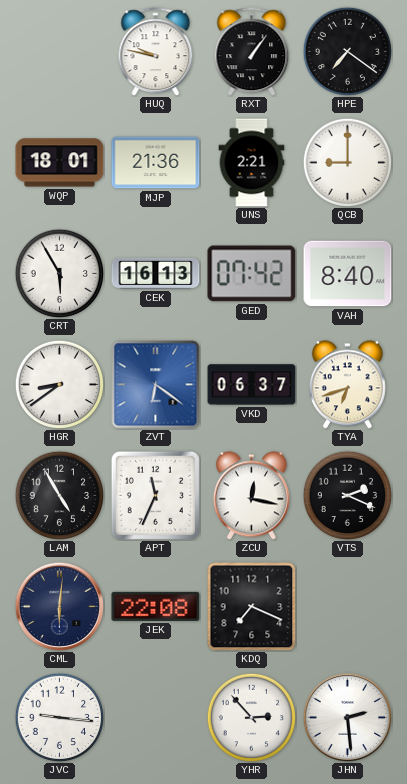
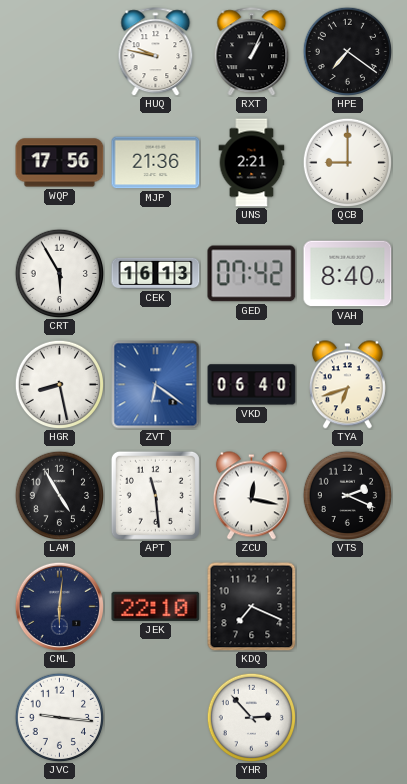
RXT: 1:06 -> 1:04 (252, 52)
WQP: 18:01 -> 17:56 (60, 163)
HGR: 8:39 -> 8:28 (59, 384)
VKD: 06:37 -> 06:40 (252, 385)
APT: 11:34 -> 11:29 (155, 495)
JEK: 22:08 -> 22:10 (156, 606)
JHN: 2:29 -> none (347, 717)
